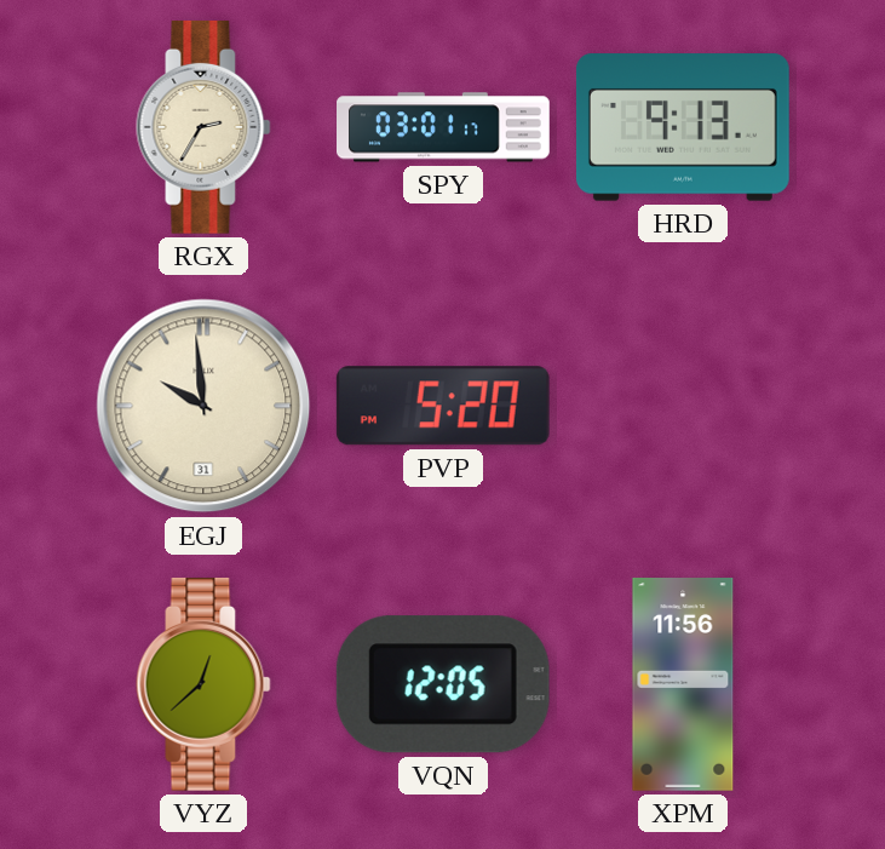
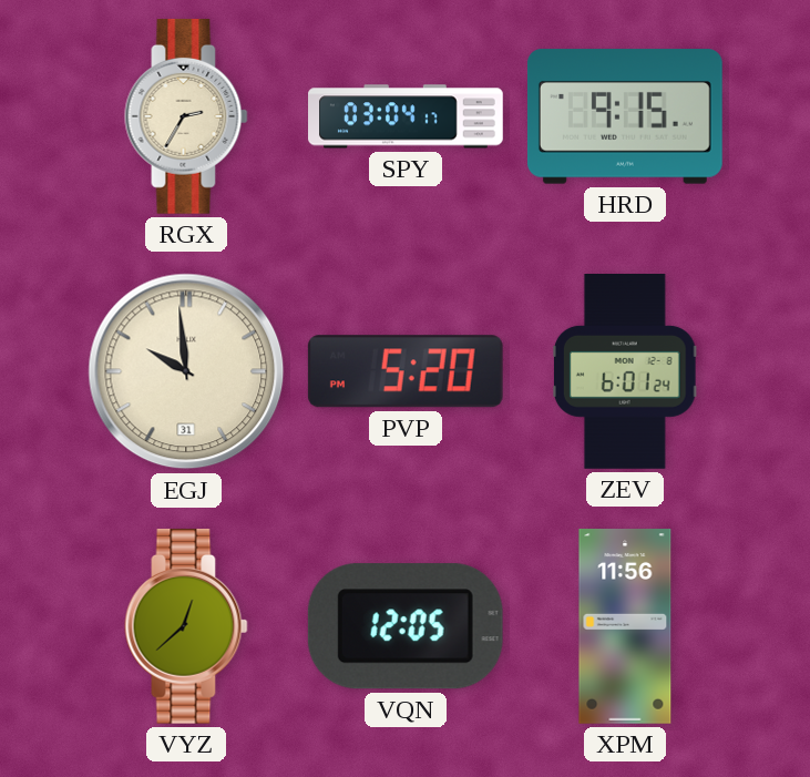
SPY: 03:01 -> 03:04 (407, 116)
HRD: 9:13 -> 9:15 (625, 116)
ZEV: none -> 6:01 (625, 372)
